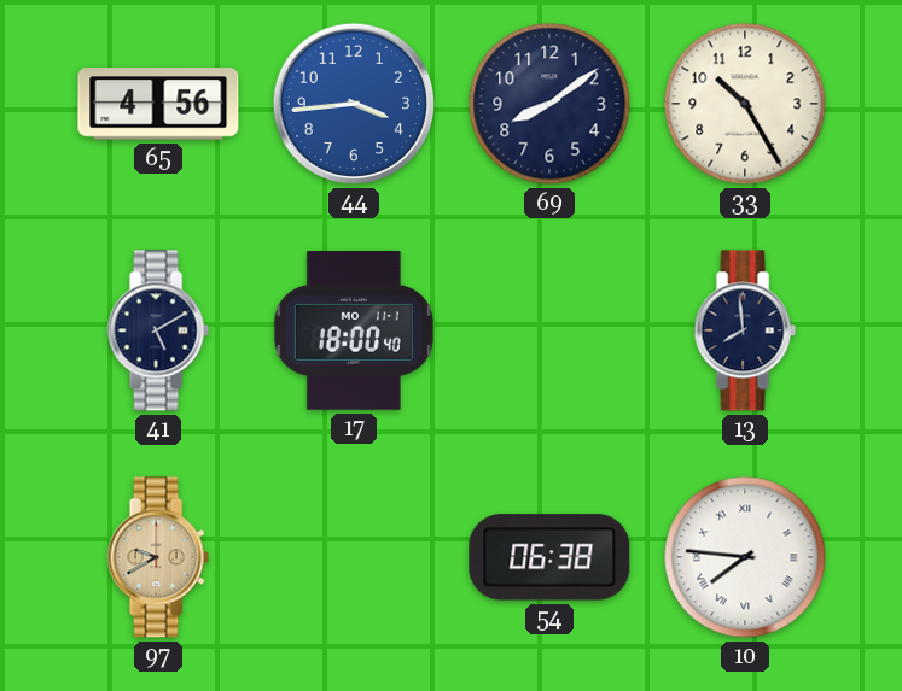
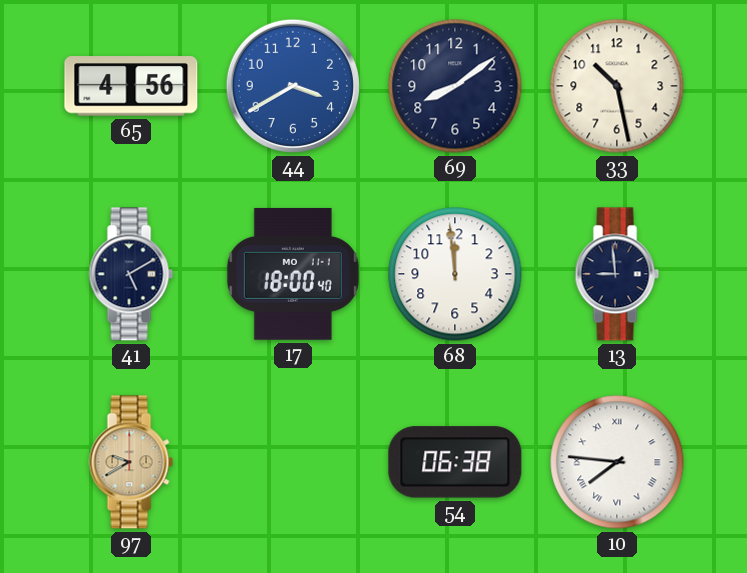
44: 3:44 -> 3:40 (293, 86)
33: 10:25 -> 10:28 (617, 86)
68: none -> 11:59 (455, 274)
13: 7:59 -> 8:59 (617, 274)
